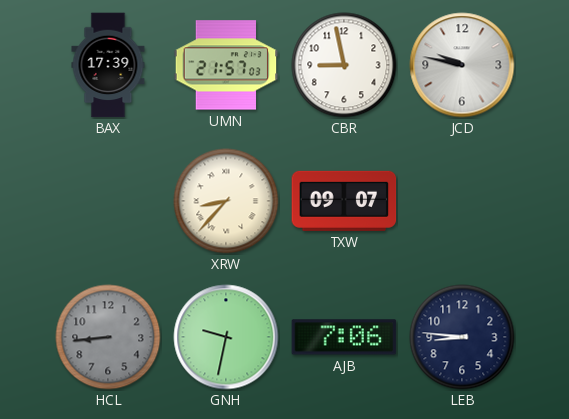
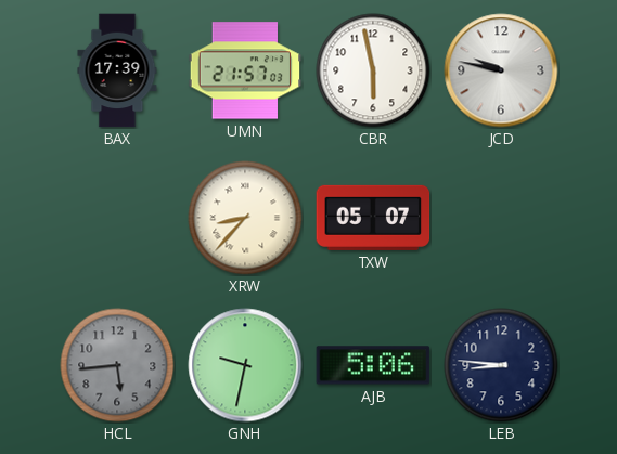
CBR: 8:58 -> 5:58 (373, 70)
TXW: 09:07 -> 05:07 (373, 218)
HCL: 8:44 -> 5:44 (117, 365)
AJB: 7:06 -> 5:06 (373, 365)
